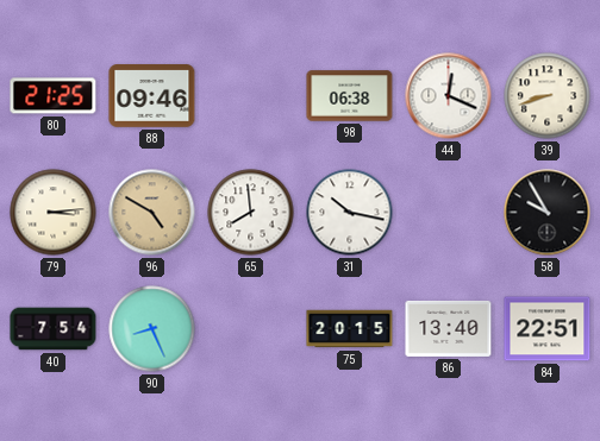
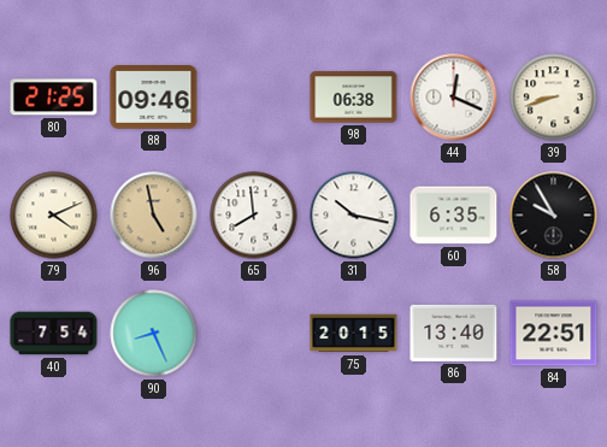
79: 3:14 -> 4:11 (54, 216)
96: 4:50 -> 4:58 (154, 216)
60: none -> 6:35 (454, 216)
